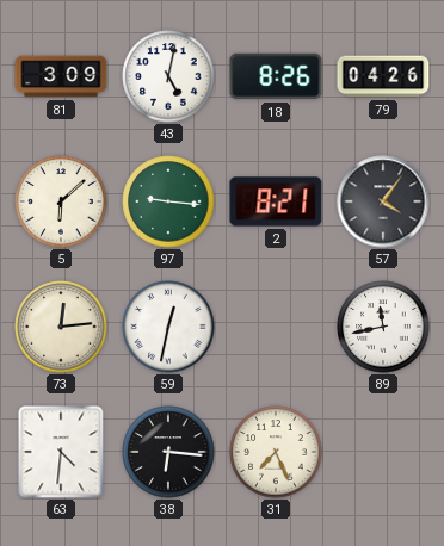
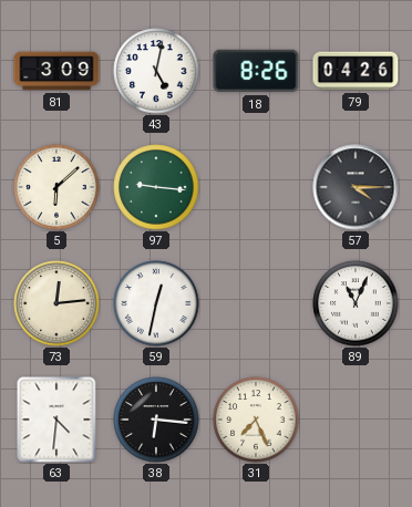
2: 8:21 -> none (276, 201)
57: 4:06 -> 4:15 (356, 187)
89: 11:43 -> 11:04 (356, 303)
